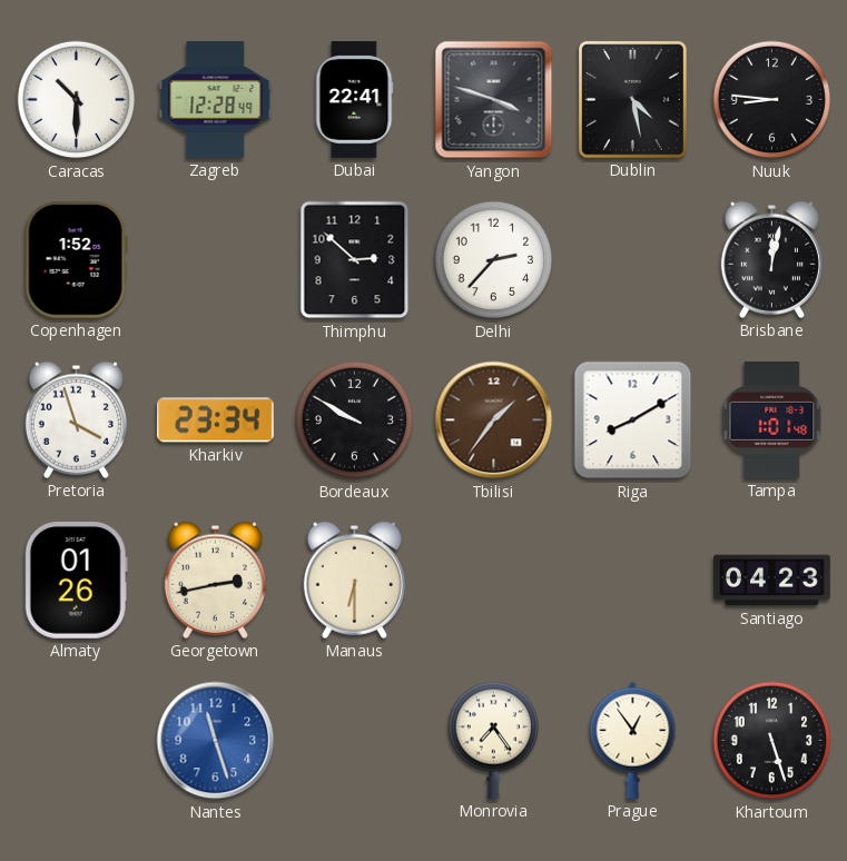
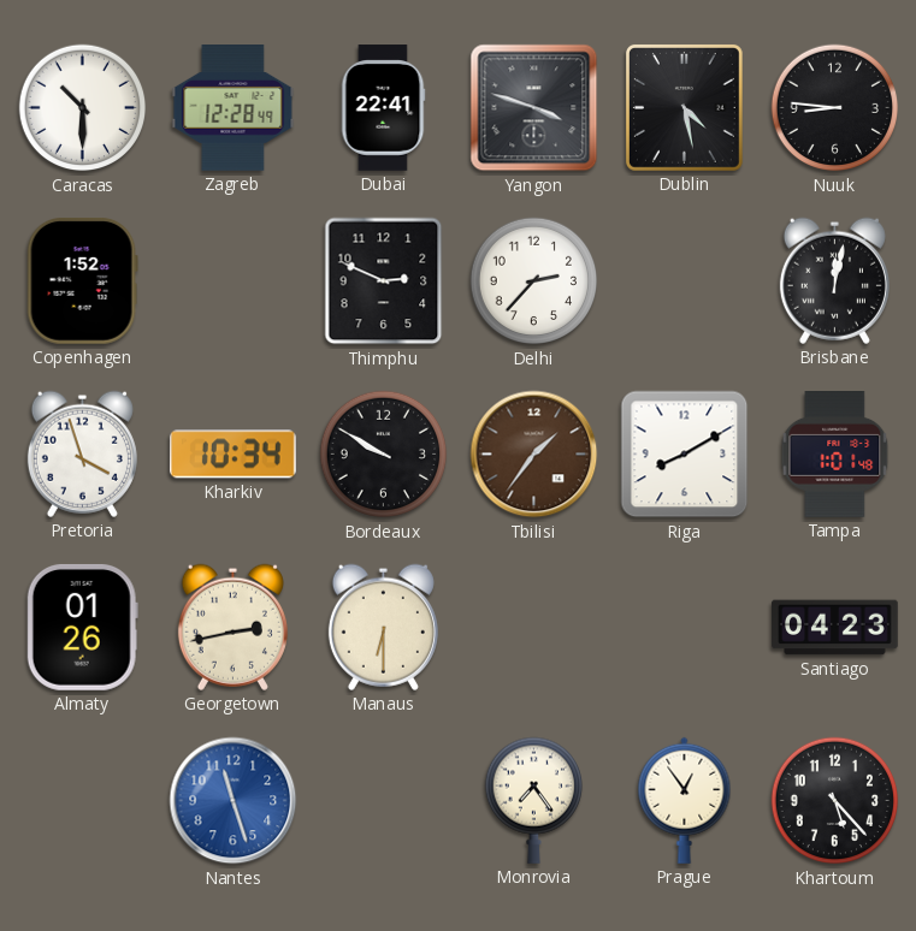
Thimphu: 2:52 -> 2:49 (384, 281)
Kharkiv: 23:34 -> 10:34 (232, 455)
Khartoum: 5:27 -> 5:23 (835, 801)
